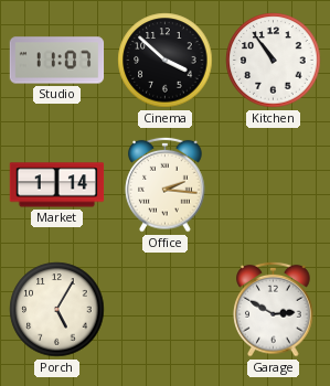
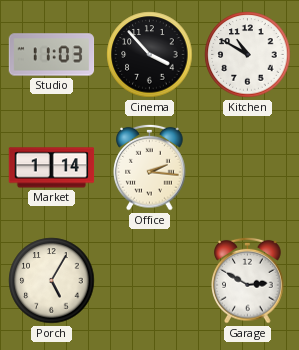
Studio: 11:07 -> 11:03 (52, 55)
Cinema: 3:52 -> 3:53 (150, 55)
Kitchen: 10:54 -> 10:50 (248, 55)
